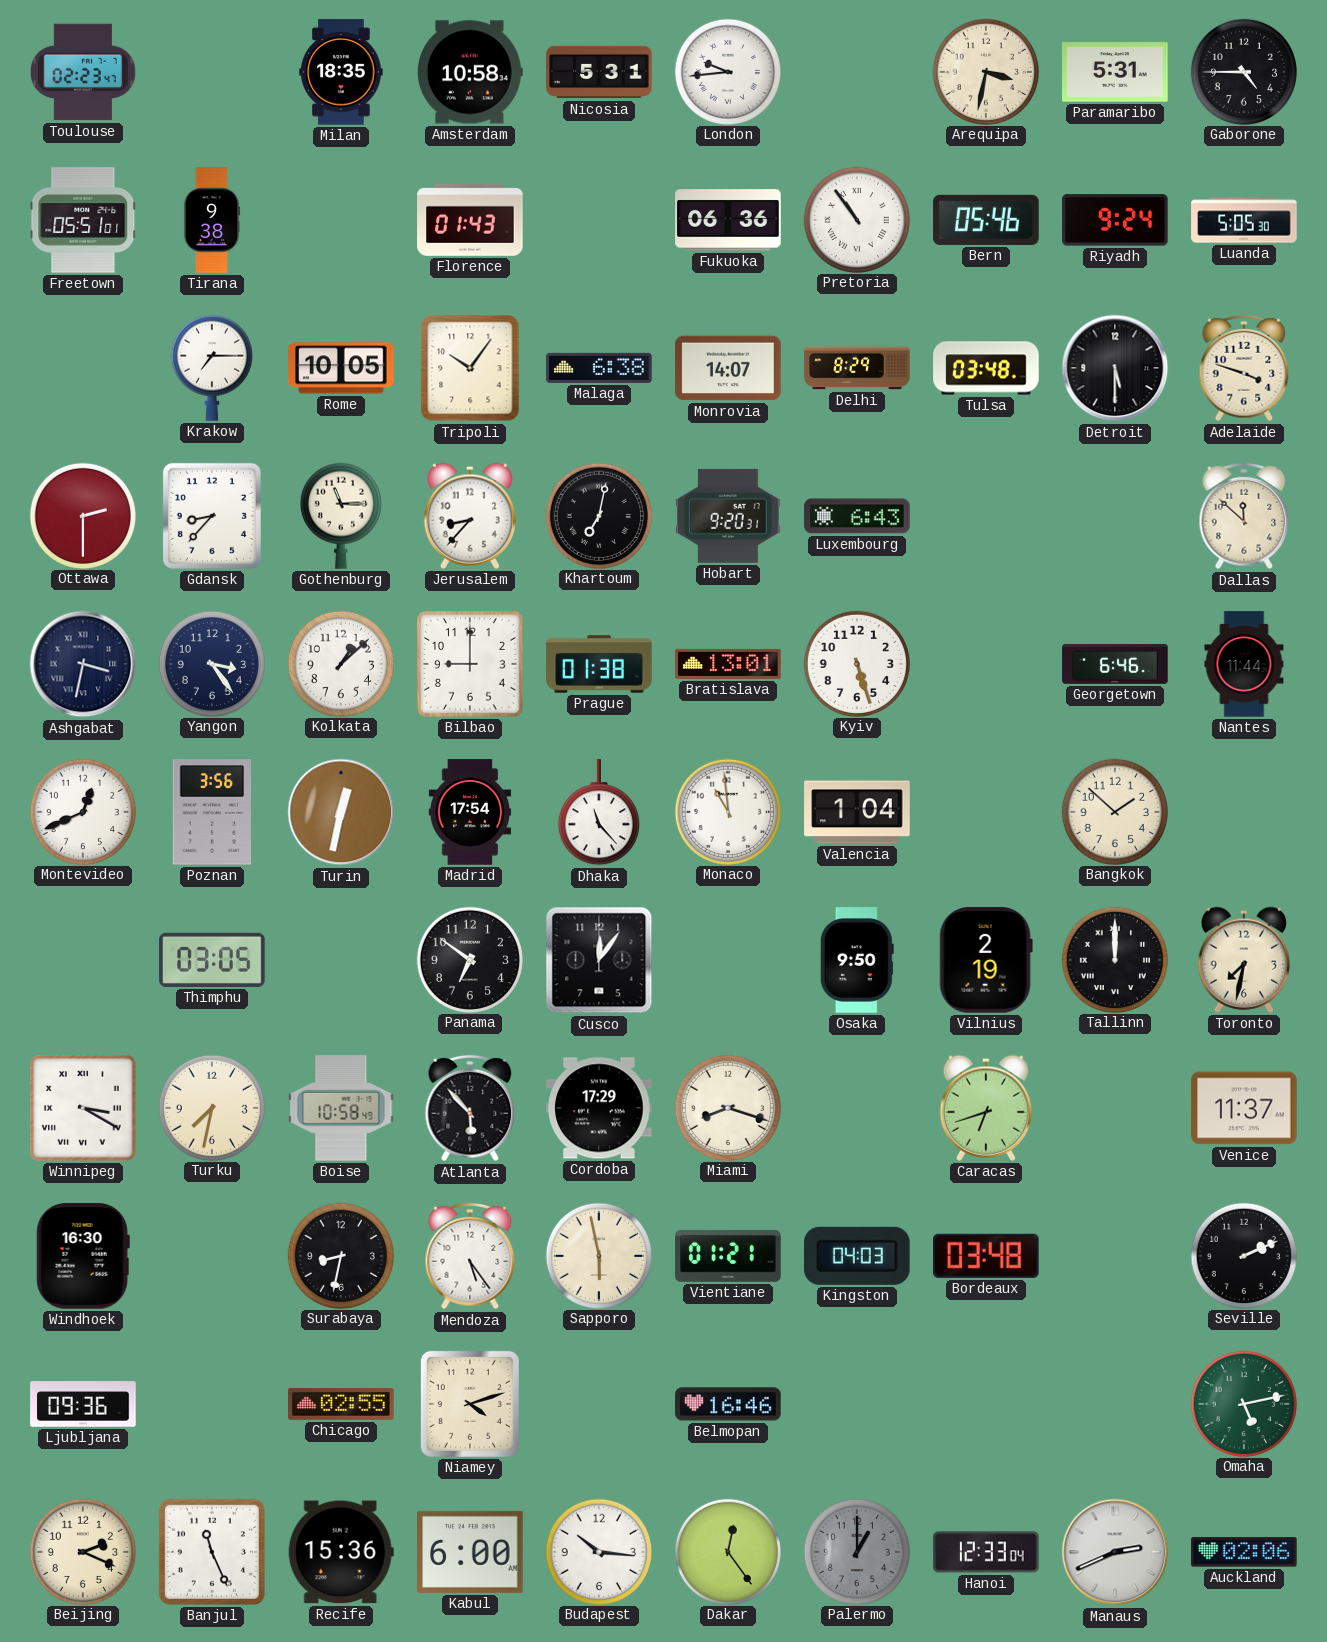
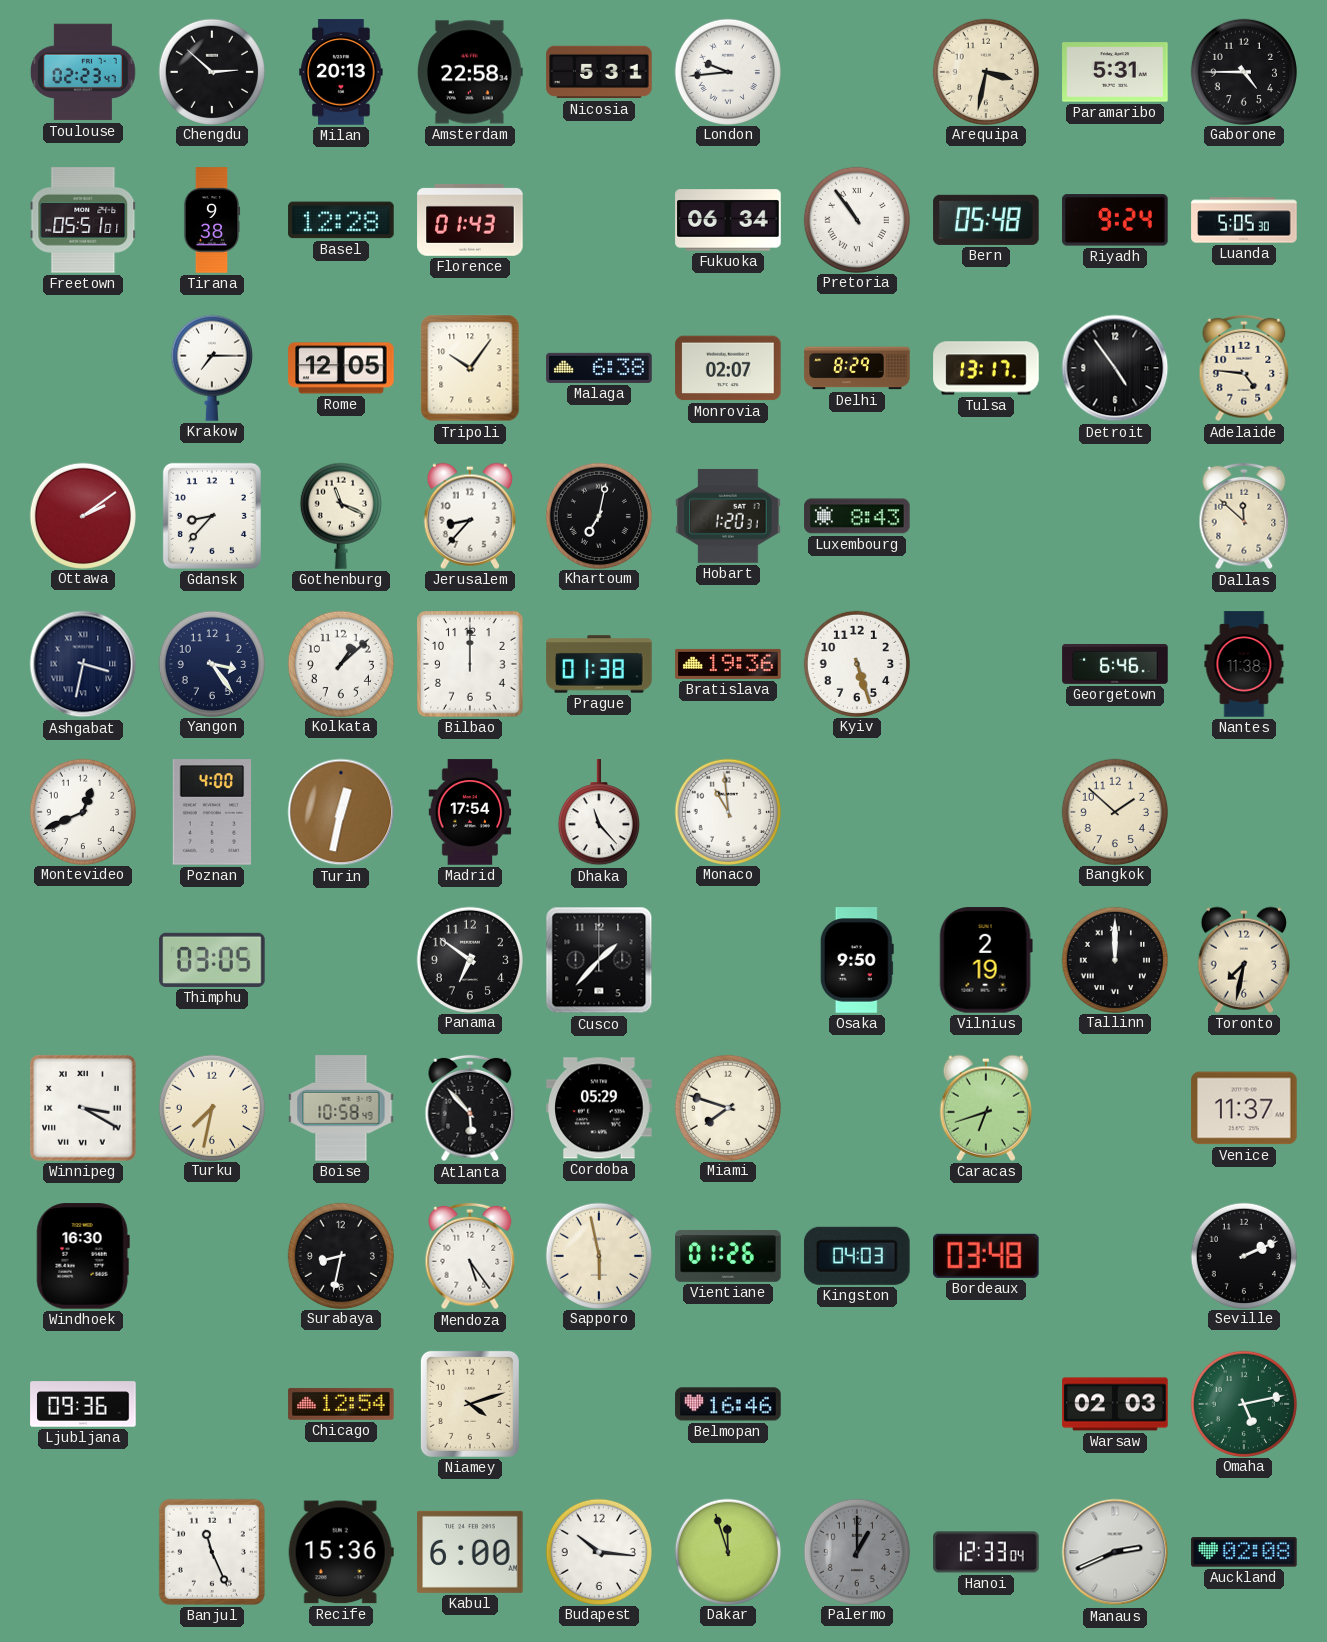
Chengdu: none -> 2:52 (211, 71)
Milan: 18:35 -> 20:13 (341, 72)
Amsterdam: 10:58 -> 22:58 (470, 72)
Basel: none -> 12:28 (341, 220)
Fukuoka: 06:36 -> 06:34 (728, 220)
Bern: 05:46 -> 05:48 (986, 220)
Rome: 10:05 -> 12:05 (341, 368)
Monrovia: 14:07 -> 02:07 (728, 368)
Tulsa: 03:48 -> 13:17 (986, 368)
Detroit: 5:30 -> 4:54 (1115, 368)
Adelaide: 3:48 -> 4:46 (1244, 368)
Ottawa: 2:30 -> 2:09 (82, 515)
Gothenburg: 11:15 -> 11:19 (341, 516)
Hobart: 9:20 -> 1:20 (728, 516)
Luxembourg: 6:43 -> 8:43 (857, 516)
Bilbao: 9:00 -> 12:00 (470, 664)
Bratislava: 13:01 -> 19:36 (728, 664)
Nantes: 11:44 -> 11:38 (1244, 664)
Poznan: 3:56 -> 4:00 (212, 812)
Valencia: 1:04 -> none (857, 812)
Cusco: 12:06 -> 1:37 (599, 960)
Cordoba: 17:29 -> 05:29 (599, 1108)
Miami: 8:18 -> 7:48 (727, 1107)
Vientiane: 01:21 -> 01:26 (728, 1256)
Chicago: 02:55 -> 12:54 (341, 1404)
Warsaw: none -> 02:03 (1115, 1404)
Beijing: 2:19 -> none (82, 1551)
Dakar: 12:24 -> 11:57 (727, 1551)
Auckland: 02:06 -> 02:08 (1244, 1552)
